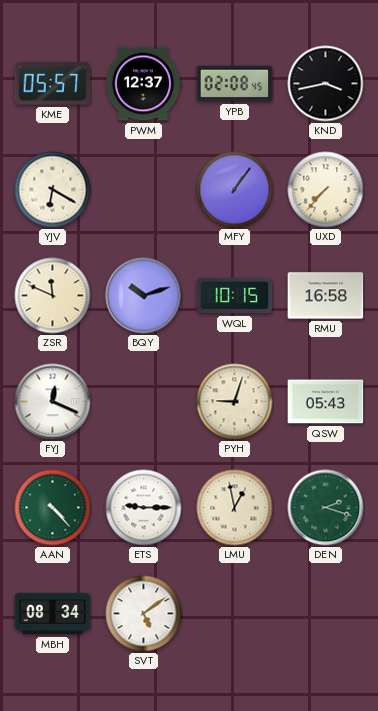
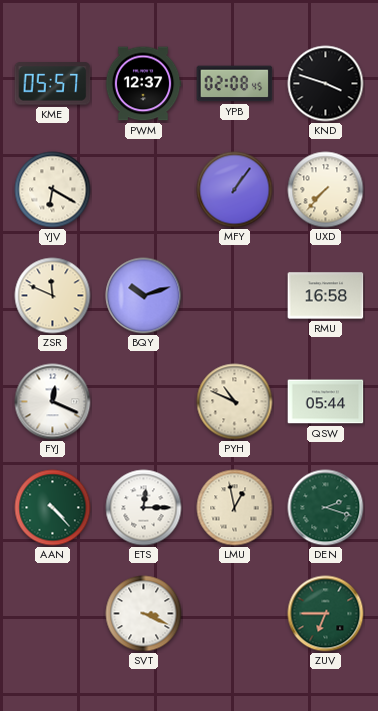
KND: 3:43 -> 3:48 (326, 84)
WQL: 10:15 -> none (235, 296)
PYH: 9:03 -> 10:49 (235, 402)
QSW: 05:43 -> 05:44 (326, 402)
ETS: 9:15 -> 12:15 (144, 508)
MBH: 08:34 -> none (53, 614)
SVT: 5:09 -> 3:19 (144, 614)
ZUV: none -> 6:45 (326, 614)
